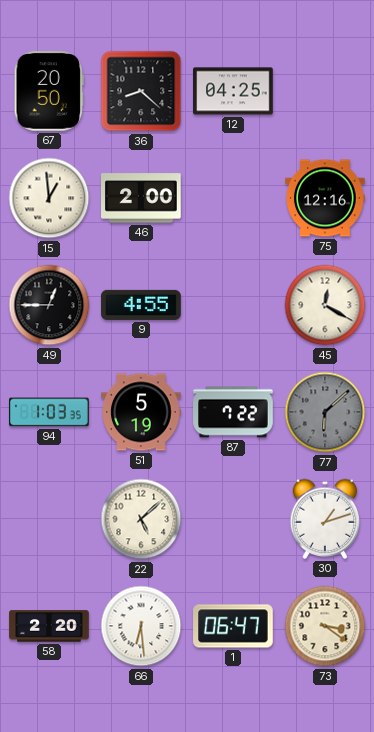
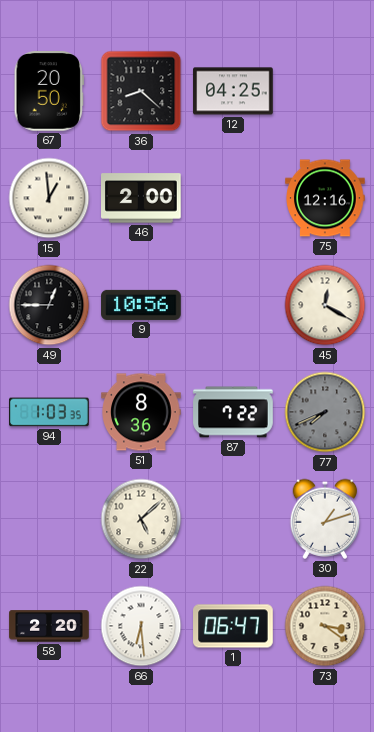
9: 4:55 -> 10:56 (141, 305)
51: 5:19 -> 8:36 (141, 412)
77: 6:08 -> 7:41 (325, 412)
